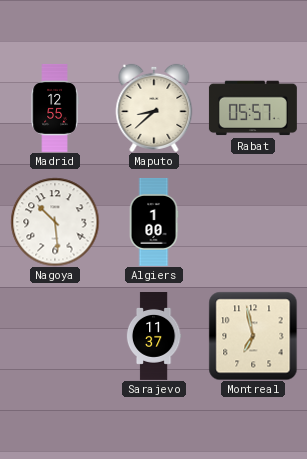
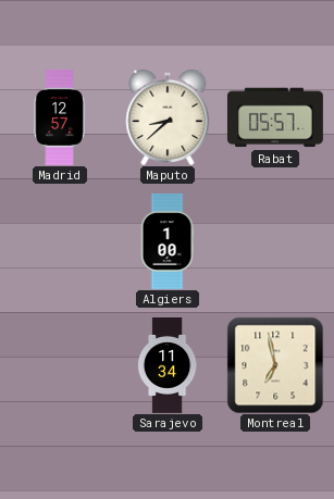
Madrid: 12:55 -> 12:57 (60, 117)
Nagoya: 10:29 -> none (55, 222)
Sarajevo: 11:37 -> 11:34 (168, 366)
